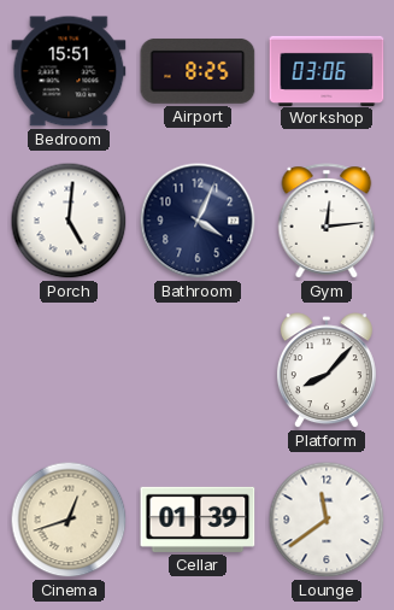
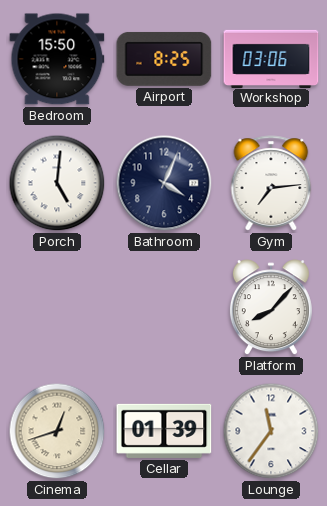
Bedroom: 15:51 -> 15:50 (57, 59)
Gym: 12:14 -> 7:14 (271, 183)
Lounge: 11:39 -> 11:36 (271, 431)
